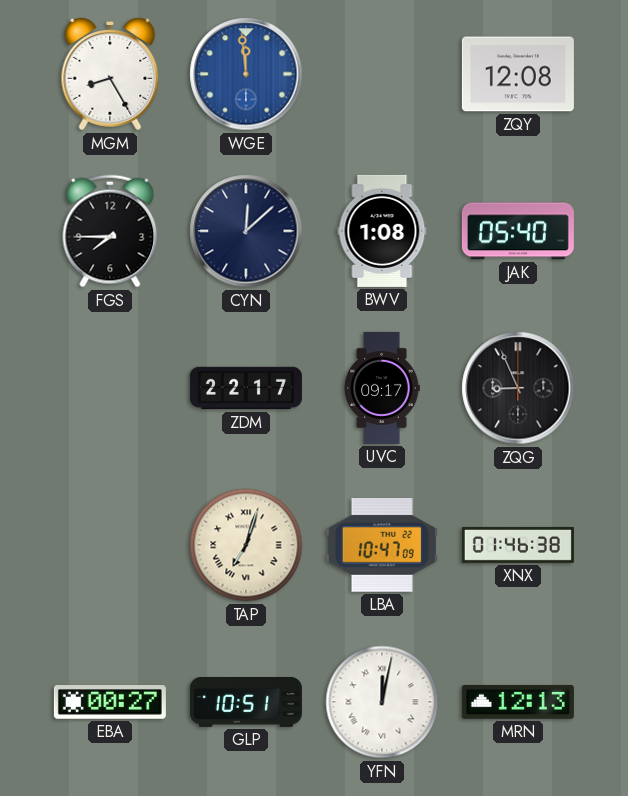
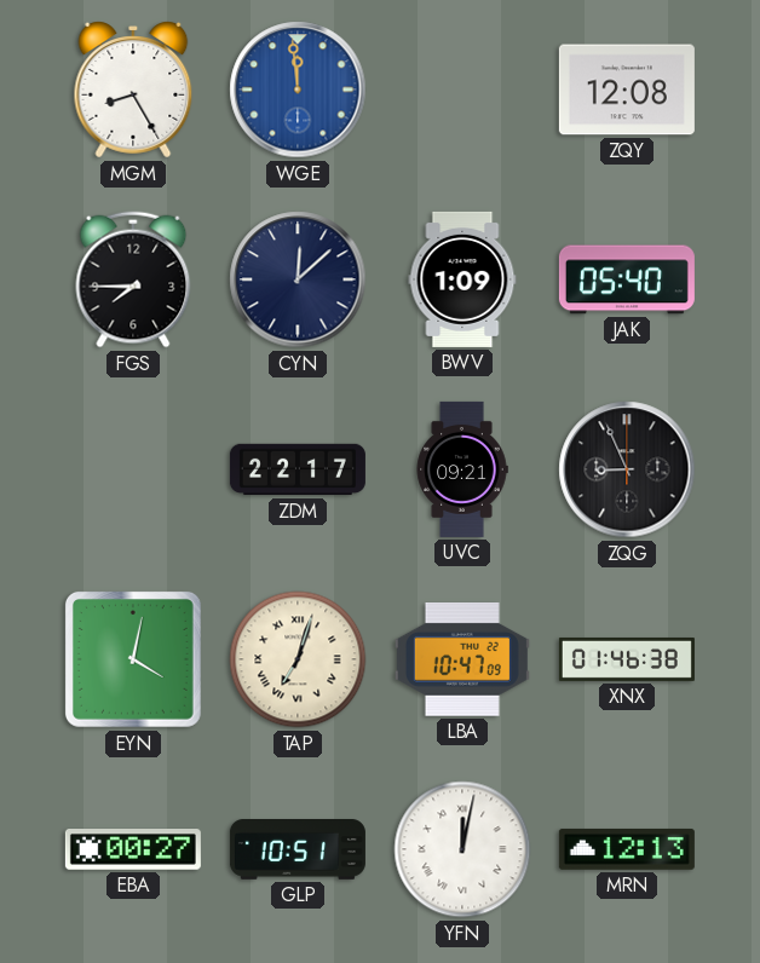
BWV: 1:08 -> 1:09 (462, 279)
UVC: 09:17 -> 09:21 (462, 469)
EYN: none -> 4:02 (133, 659)
